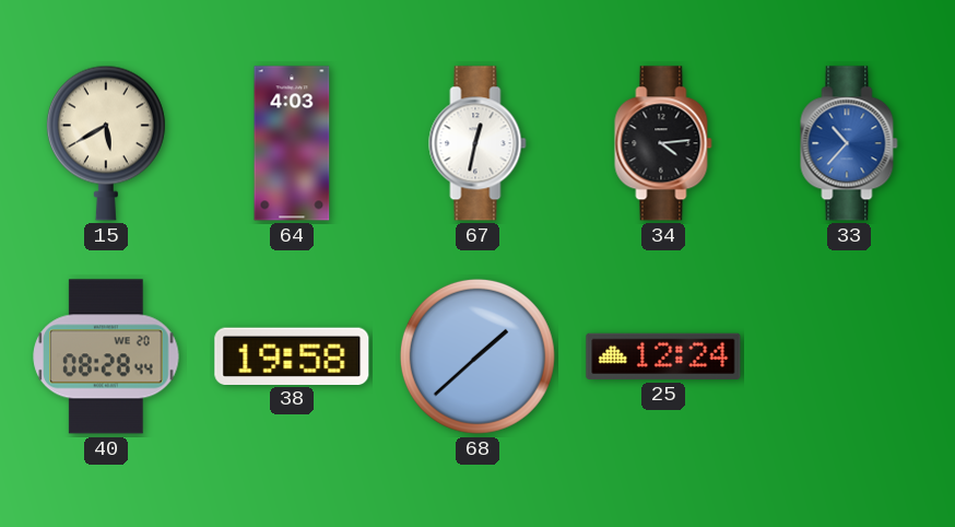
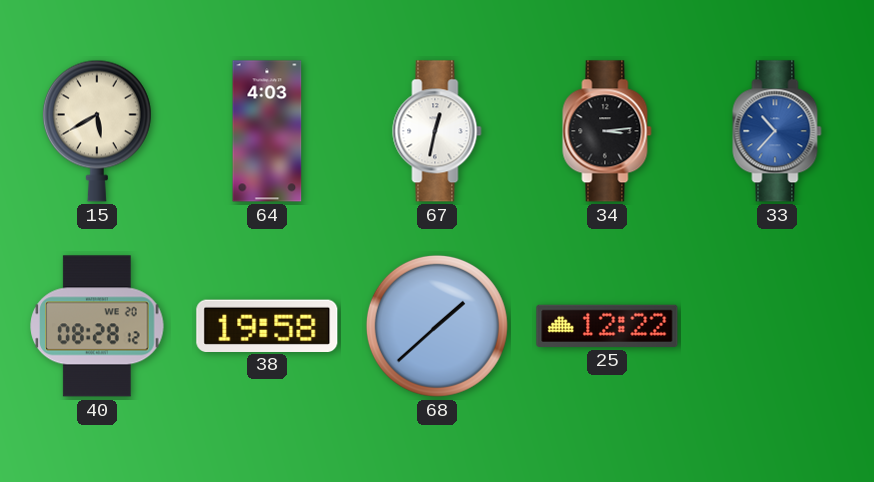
34: 4:14 -> 3:14 (607, 131)
40: 08:28:44 -> 08:28:12 (97, 326)
25: 12:24 -> 12:22 (607, 326)
